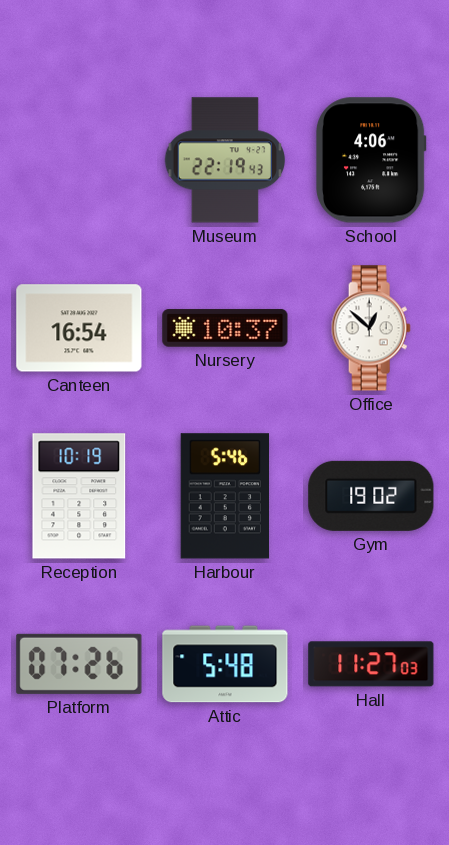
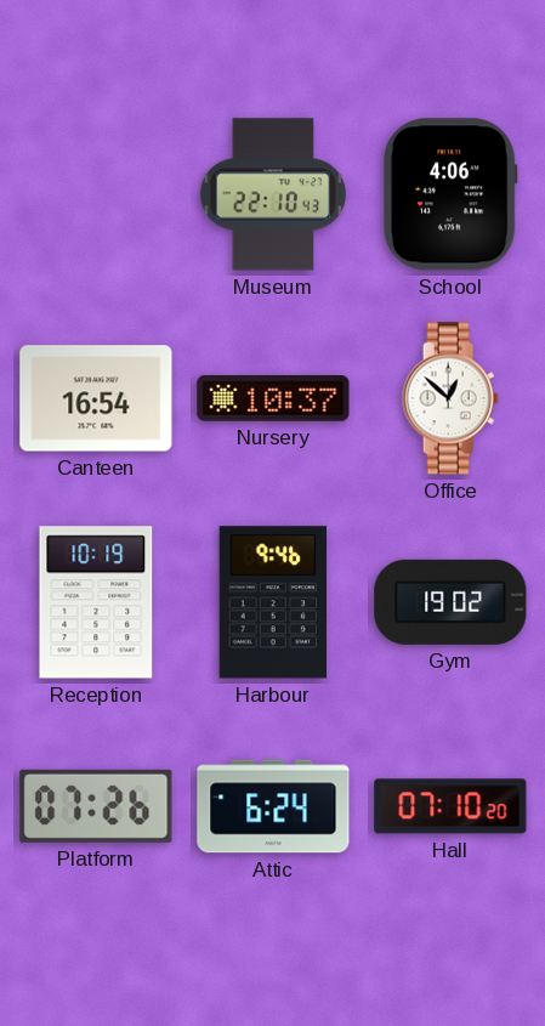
Museum: 22:19 -> 22:10 (273, 194)
Harbour: 5:46 -> 9:46 (272, 602)
Attic: 5:48 -> 6:24 (273, 806)
Hall: 11:27 -> 07:10 (450, 806)
